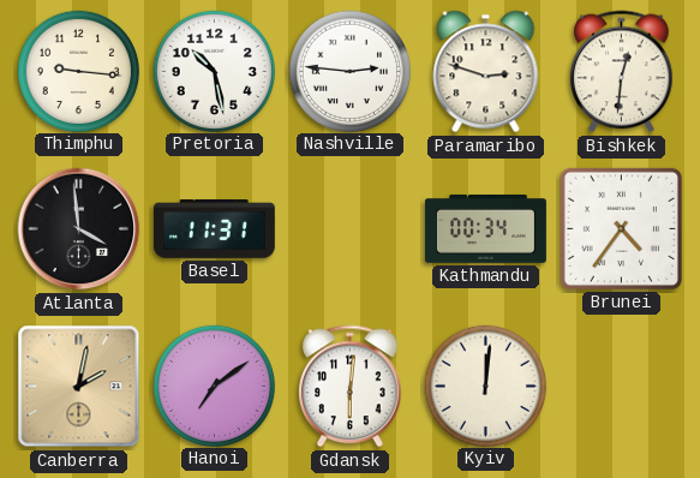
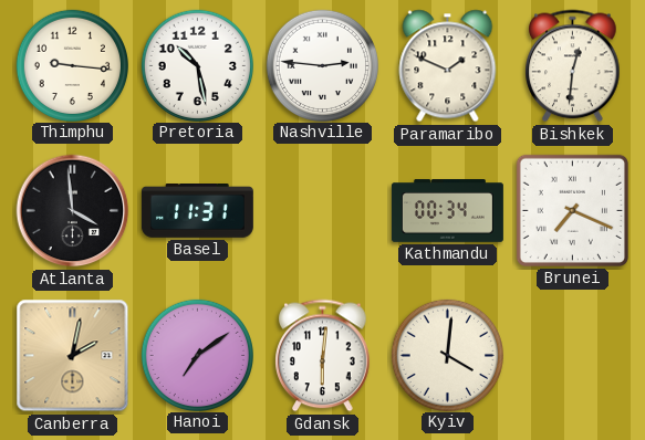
Paramaribo: 2:48 -> 1:49 (448, 66)
Brunei: 4:36 -> 7:19 (572, 210)
Kyiv: 12:01 -> 4:01 (447, 355)
